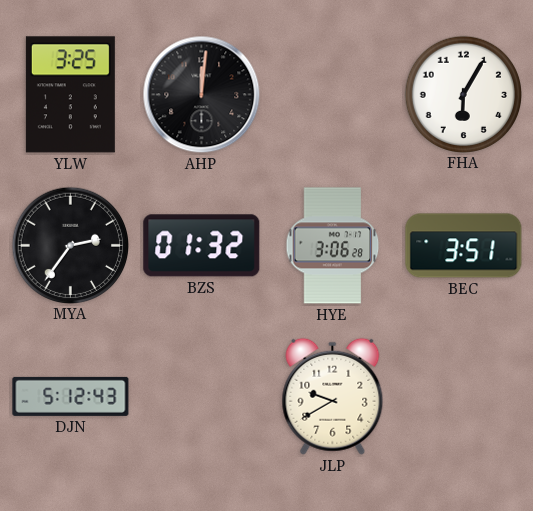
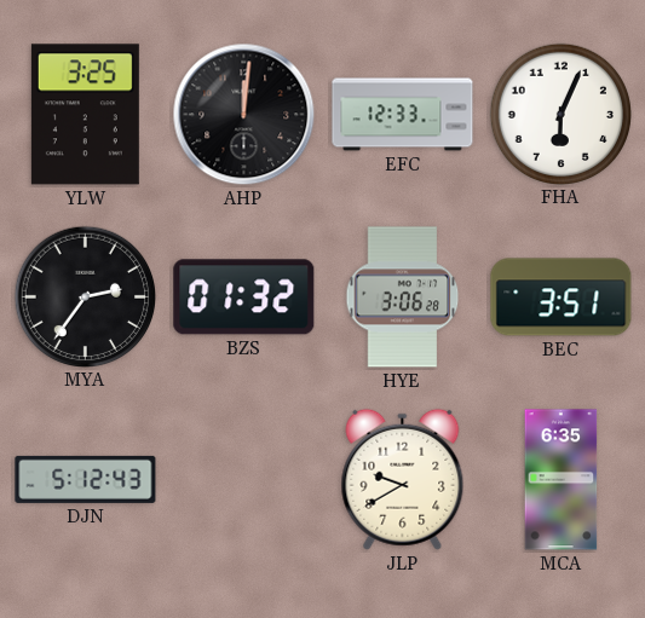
EFC: none -> 12:33 (403, 115)
FHA: 6:05 -> 6:04 (560, 114)
MCA: none -> 6:35 (562, 480)
